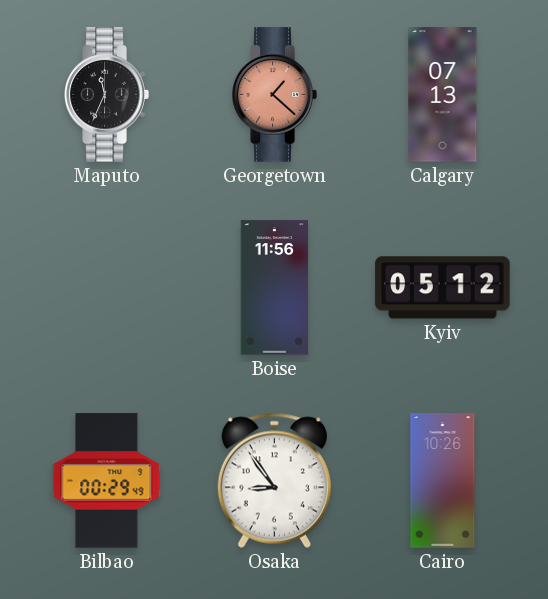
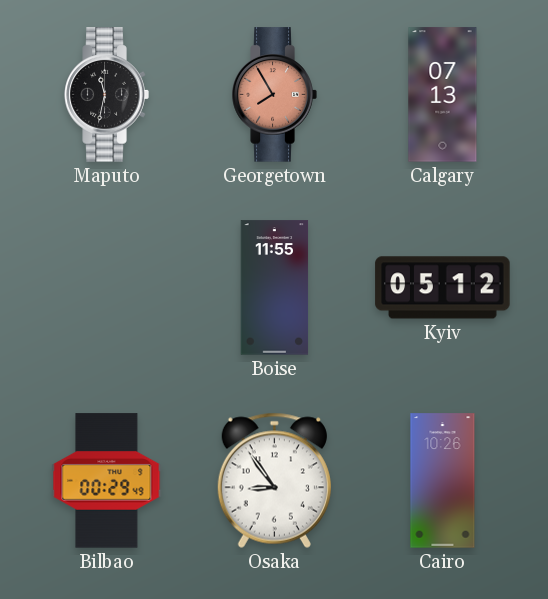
Maputo: 11:34 -> 11:32 (106, 95)
Georgetown: 1:22 -> 7:55 (274, 95)
Boise: 11:56 -> 11:55 (275, 288)
